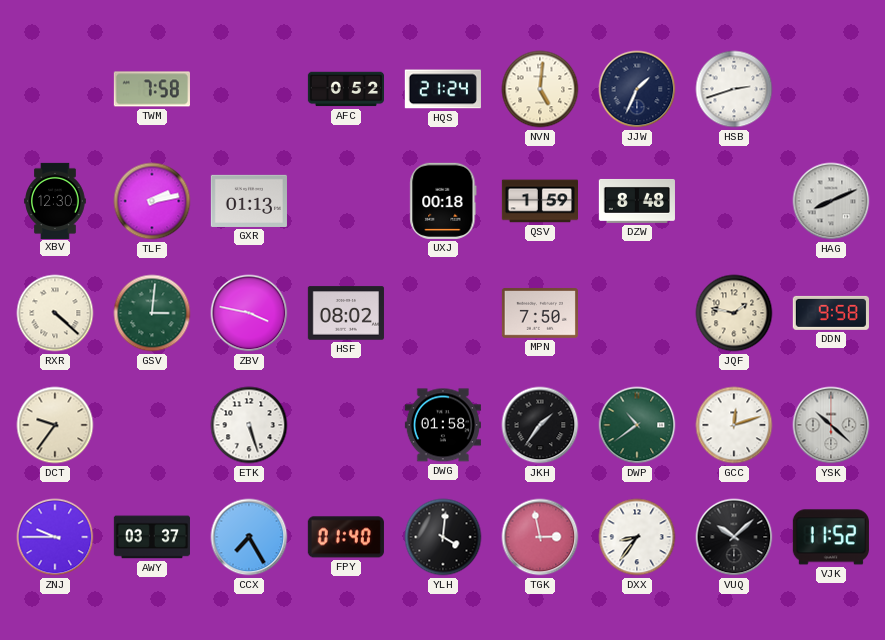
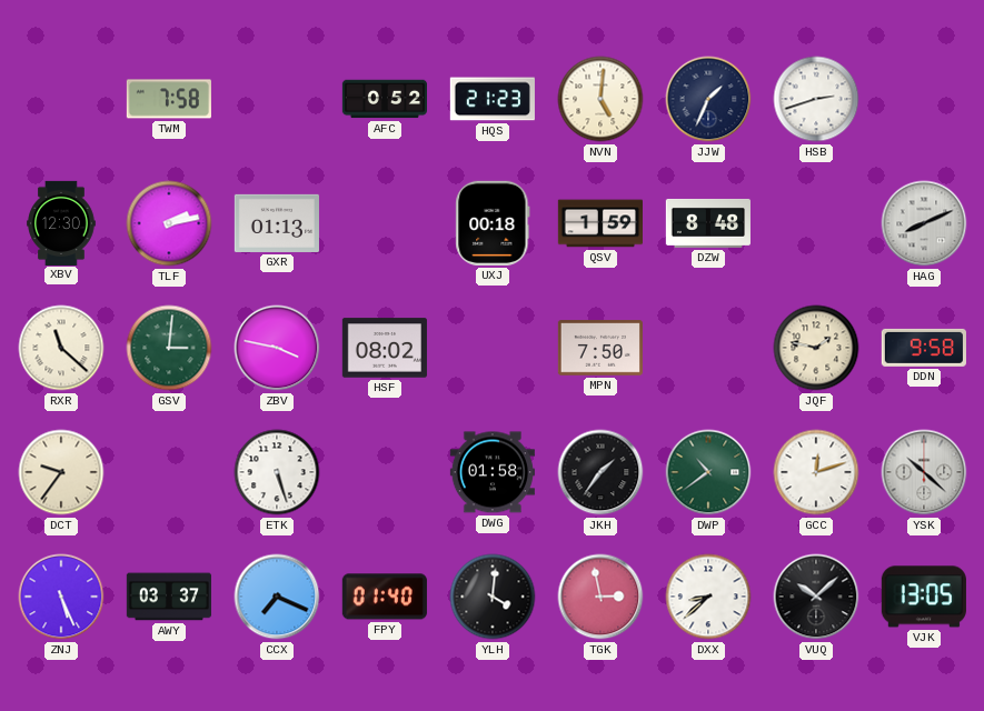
HQS: 21:24 -> 21:23 (493, 99)
RXR: 4:22 -> 11:22 (61, 348)
ZNJ: 9:45 -> 5:26 (61, 597)
CCX: 7:25 -> 7:19 (277, 597)
DXX: 8:36 -> 8:38 (708, 597)
VJK: 11:52 -> 13:05 (924, 597)
